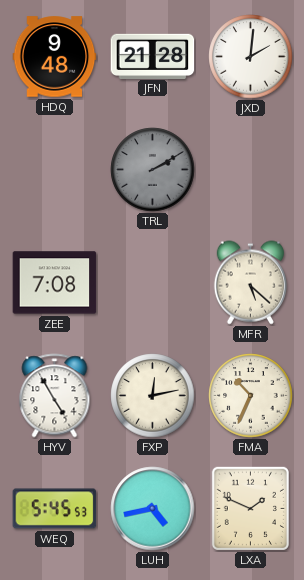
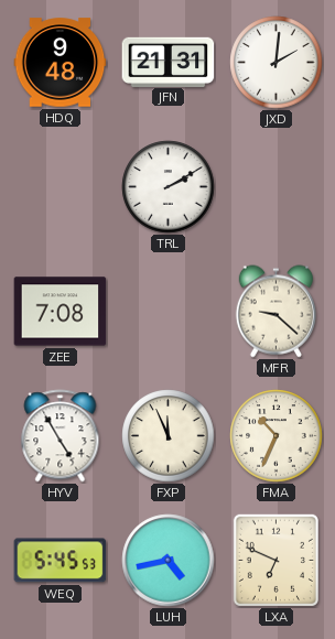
JFN: 21:28 -> 21:31 (169, 62)
TRL dial: grey -> white (169, 187)
MFR: 5:22 -> 9:22 (275, 312)
FXP: 12:13 -> 11:56 (169, 436)
LXA: 1:49 -> 6:49 (275, 560)
